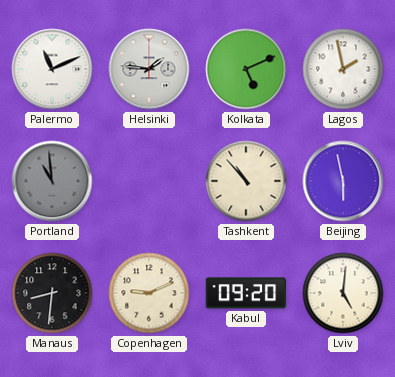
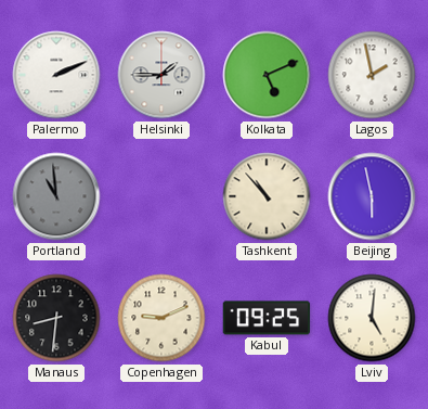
Palermo: 11:11 -> 2:11 (56, 75)
Helsinki: 1:46 -> 1:45 (161, 75)
Kabul: 09:20 -> 09:25 (267, 318)
